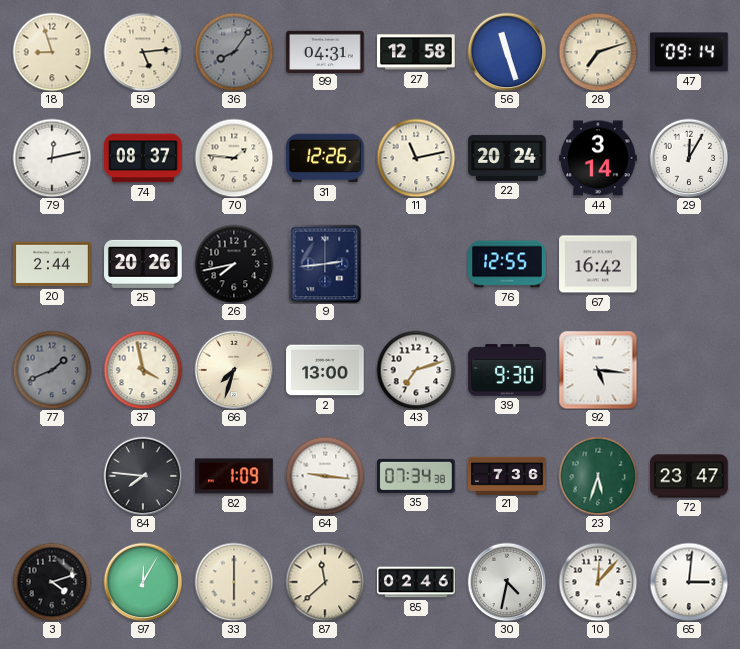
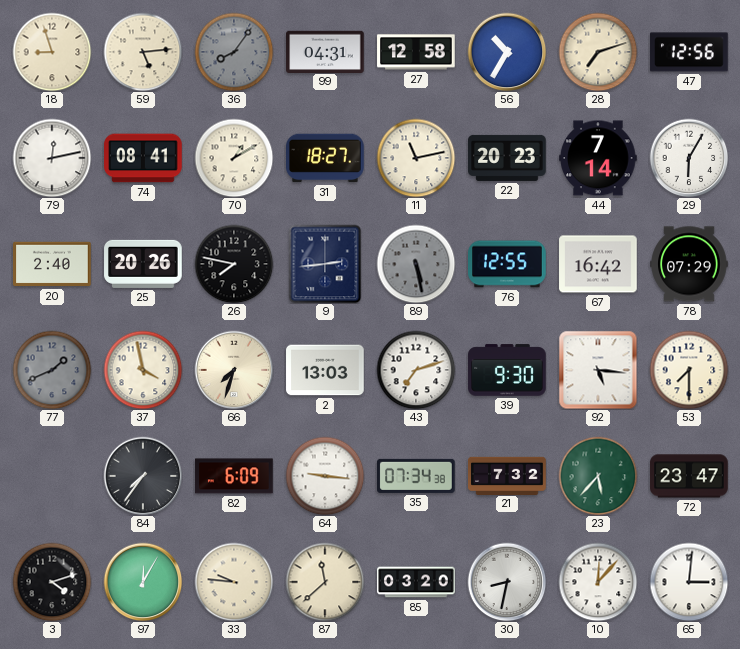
56: 11:27 -> 10:35 (507, 52)
47: 09:14 -> 12:56 (689, 52)
74: 08:37 -> 08:41 (143, 158)
70: 1:46 -> 1:10 (234, 158)
31: 12:26 -> 18:27 (325, 158)
22: 20:24 -> 20:23 (507, 158)
44: 3:14 -> 7:14 (598, 158)
29: 12:05 -> 6:05 (689, 158)
20: 2:44 -> 2:40 (52, 264)
26: 7:43 -> 7:47 (234, 264)
89: none -> 5:28 (416, 264)
78: none -> 07:29 (689, 264)
2: 13:00 -> 13:03 (325, 370)
53: none -> 7:30 (689, 370)
84: 7:46 -> 7:36 (143, 476)
82: 1:09 -> 6:09 (234, 476)
21: 7:36 -> 7:32 (507, 475)
23: 5:33 -> 5:37 (598, 476)
33: 6:00 -> 9:46 (234, 582)
85: 02:46 -> 03:20 (416, 582)
30: 4:32 -> 8:32 (507, 582)
